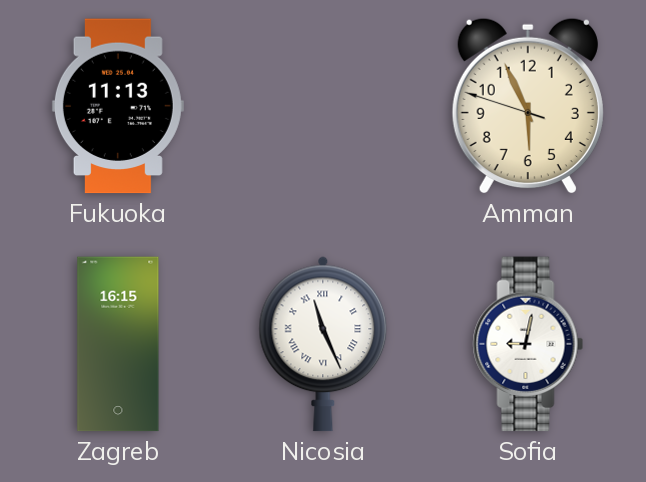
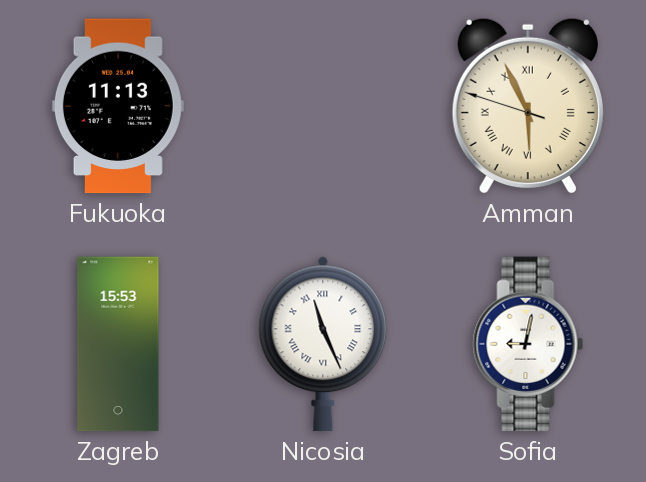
Amman numerals: Arabic -> Roman (528, 106)
Zagreb: 16:15 -> 15:53 (118, 344)
